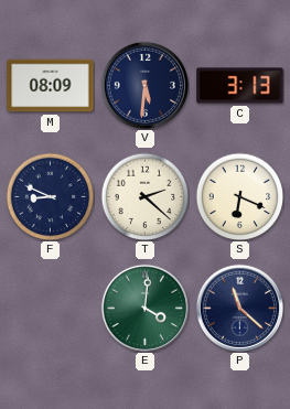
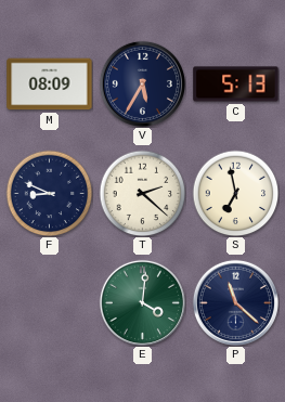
V: 5:31 -> 5:35 (142, 83)
C: 3:13 -> 5:13 (236, 85)
S: 6:19 -> 6:58 (235, 193)
